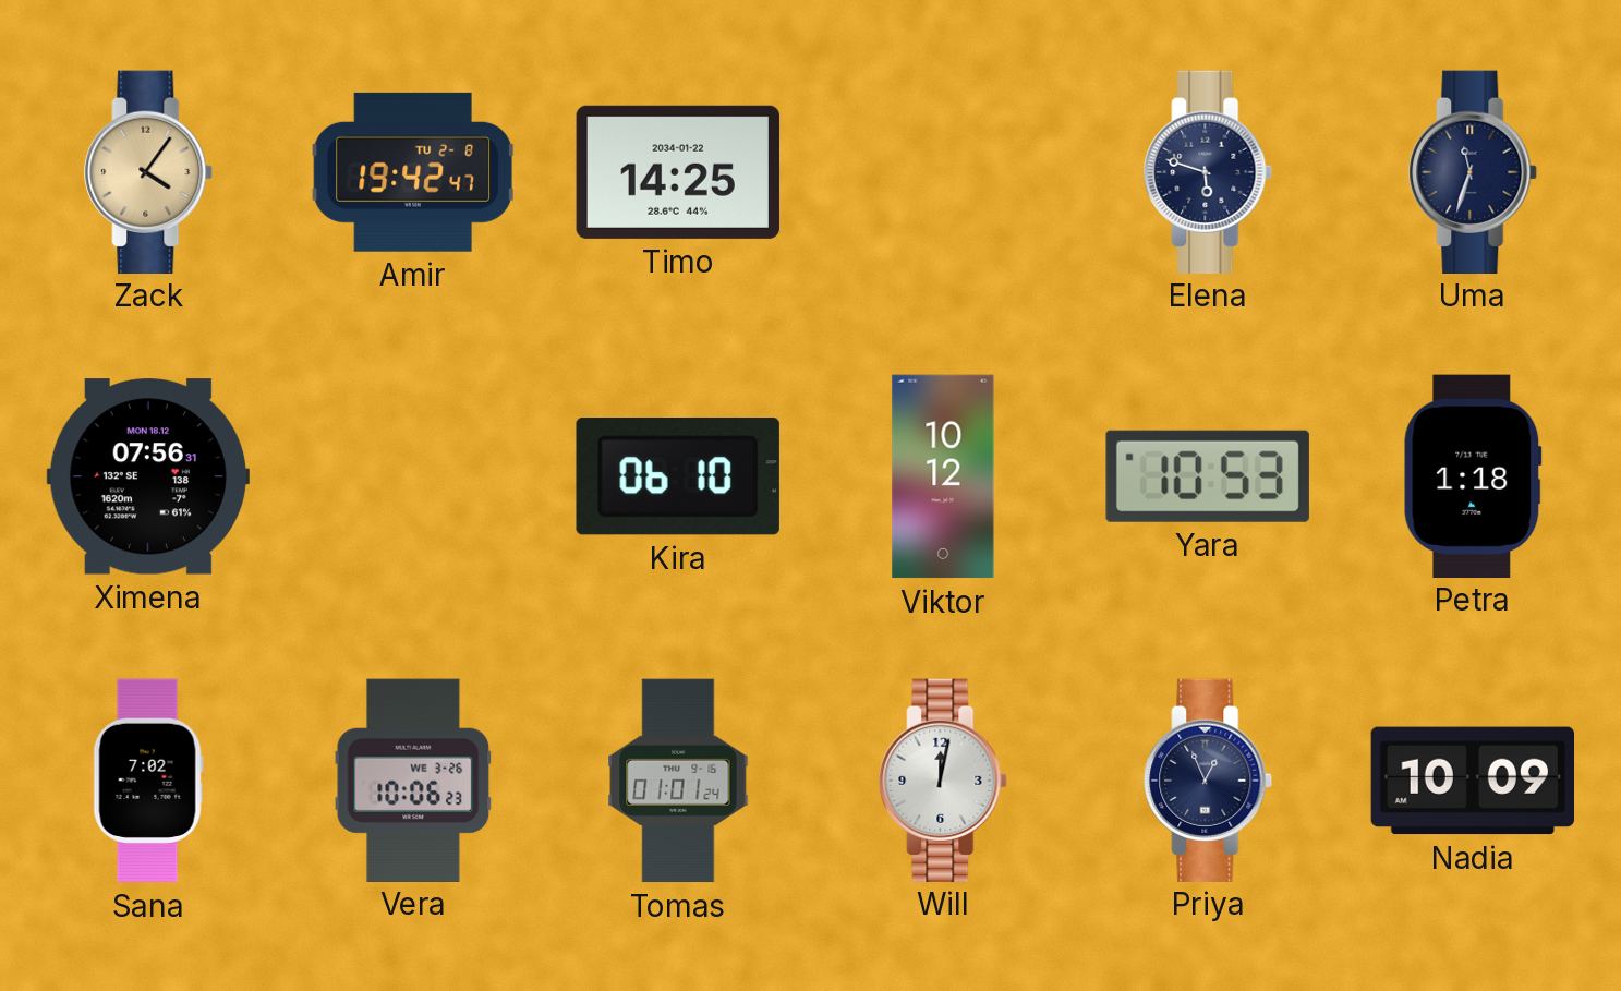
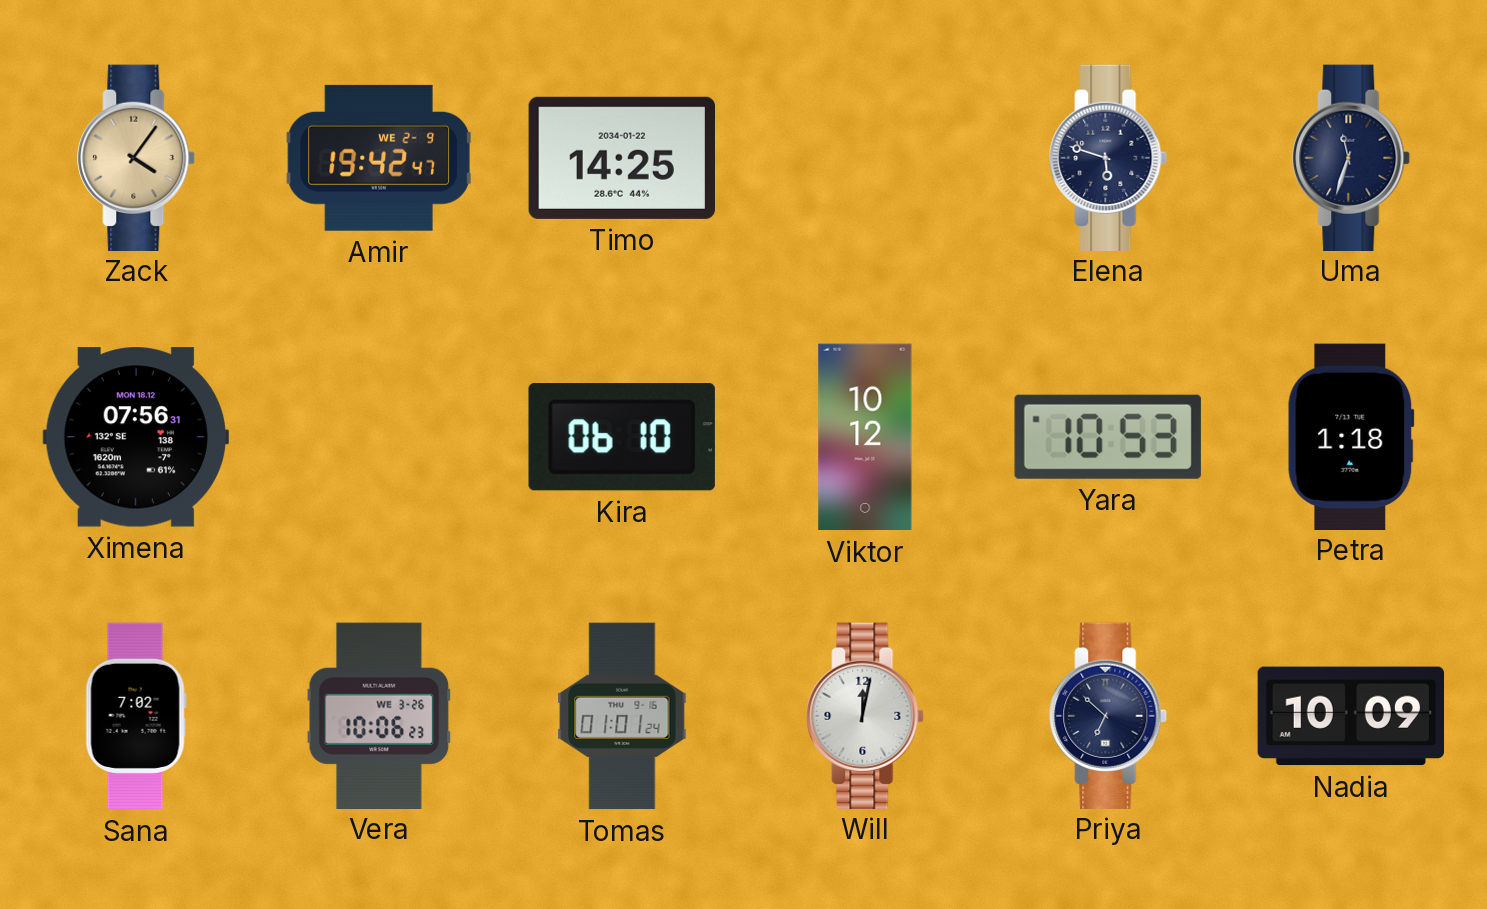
Amir date: TU 2-8 -> WE 2-9 (379, 158)
Priya: 12:56 -> 6:52 (1109, 715)
